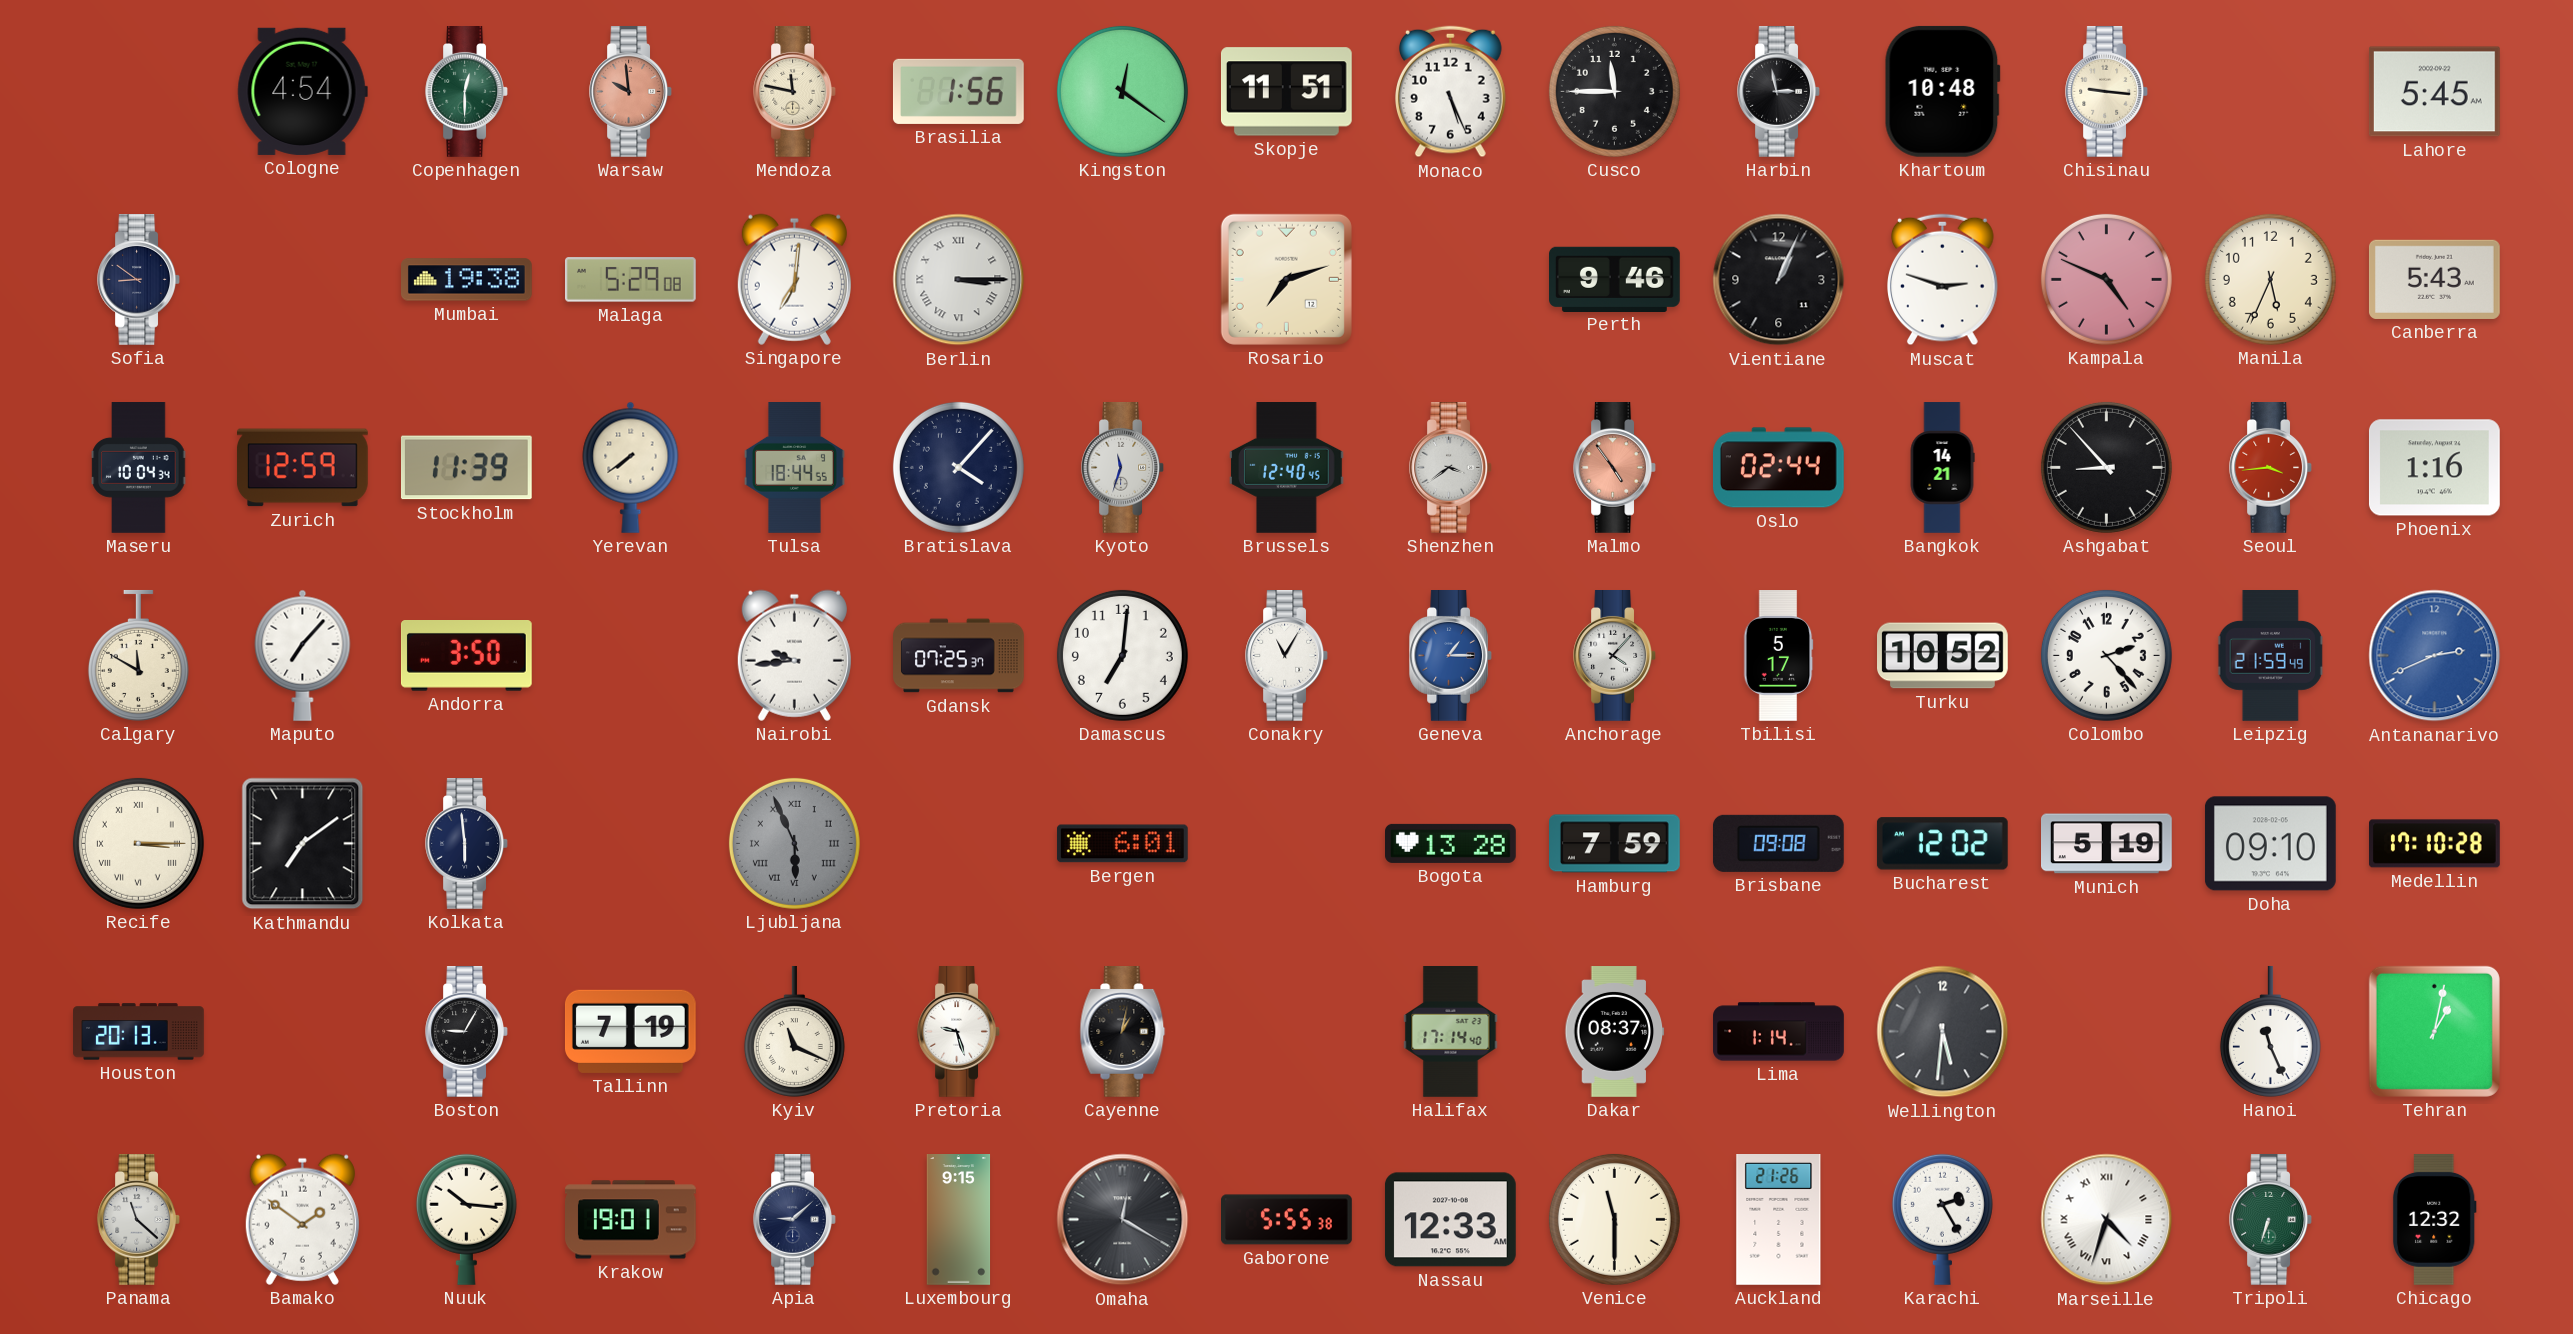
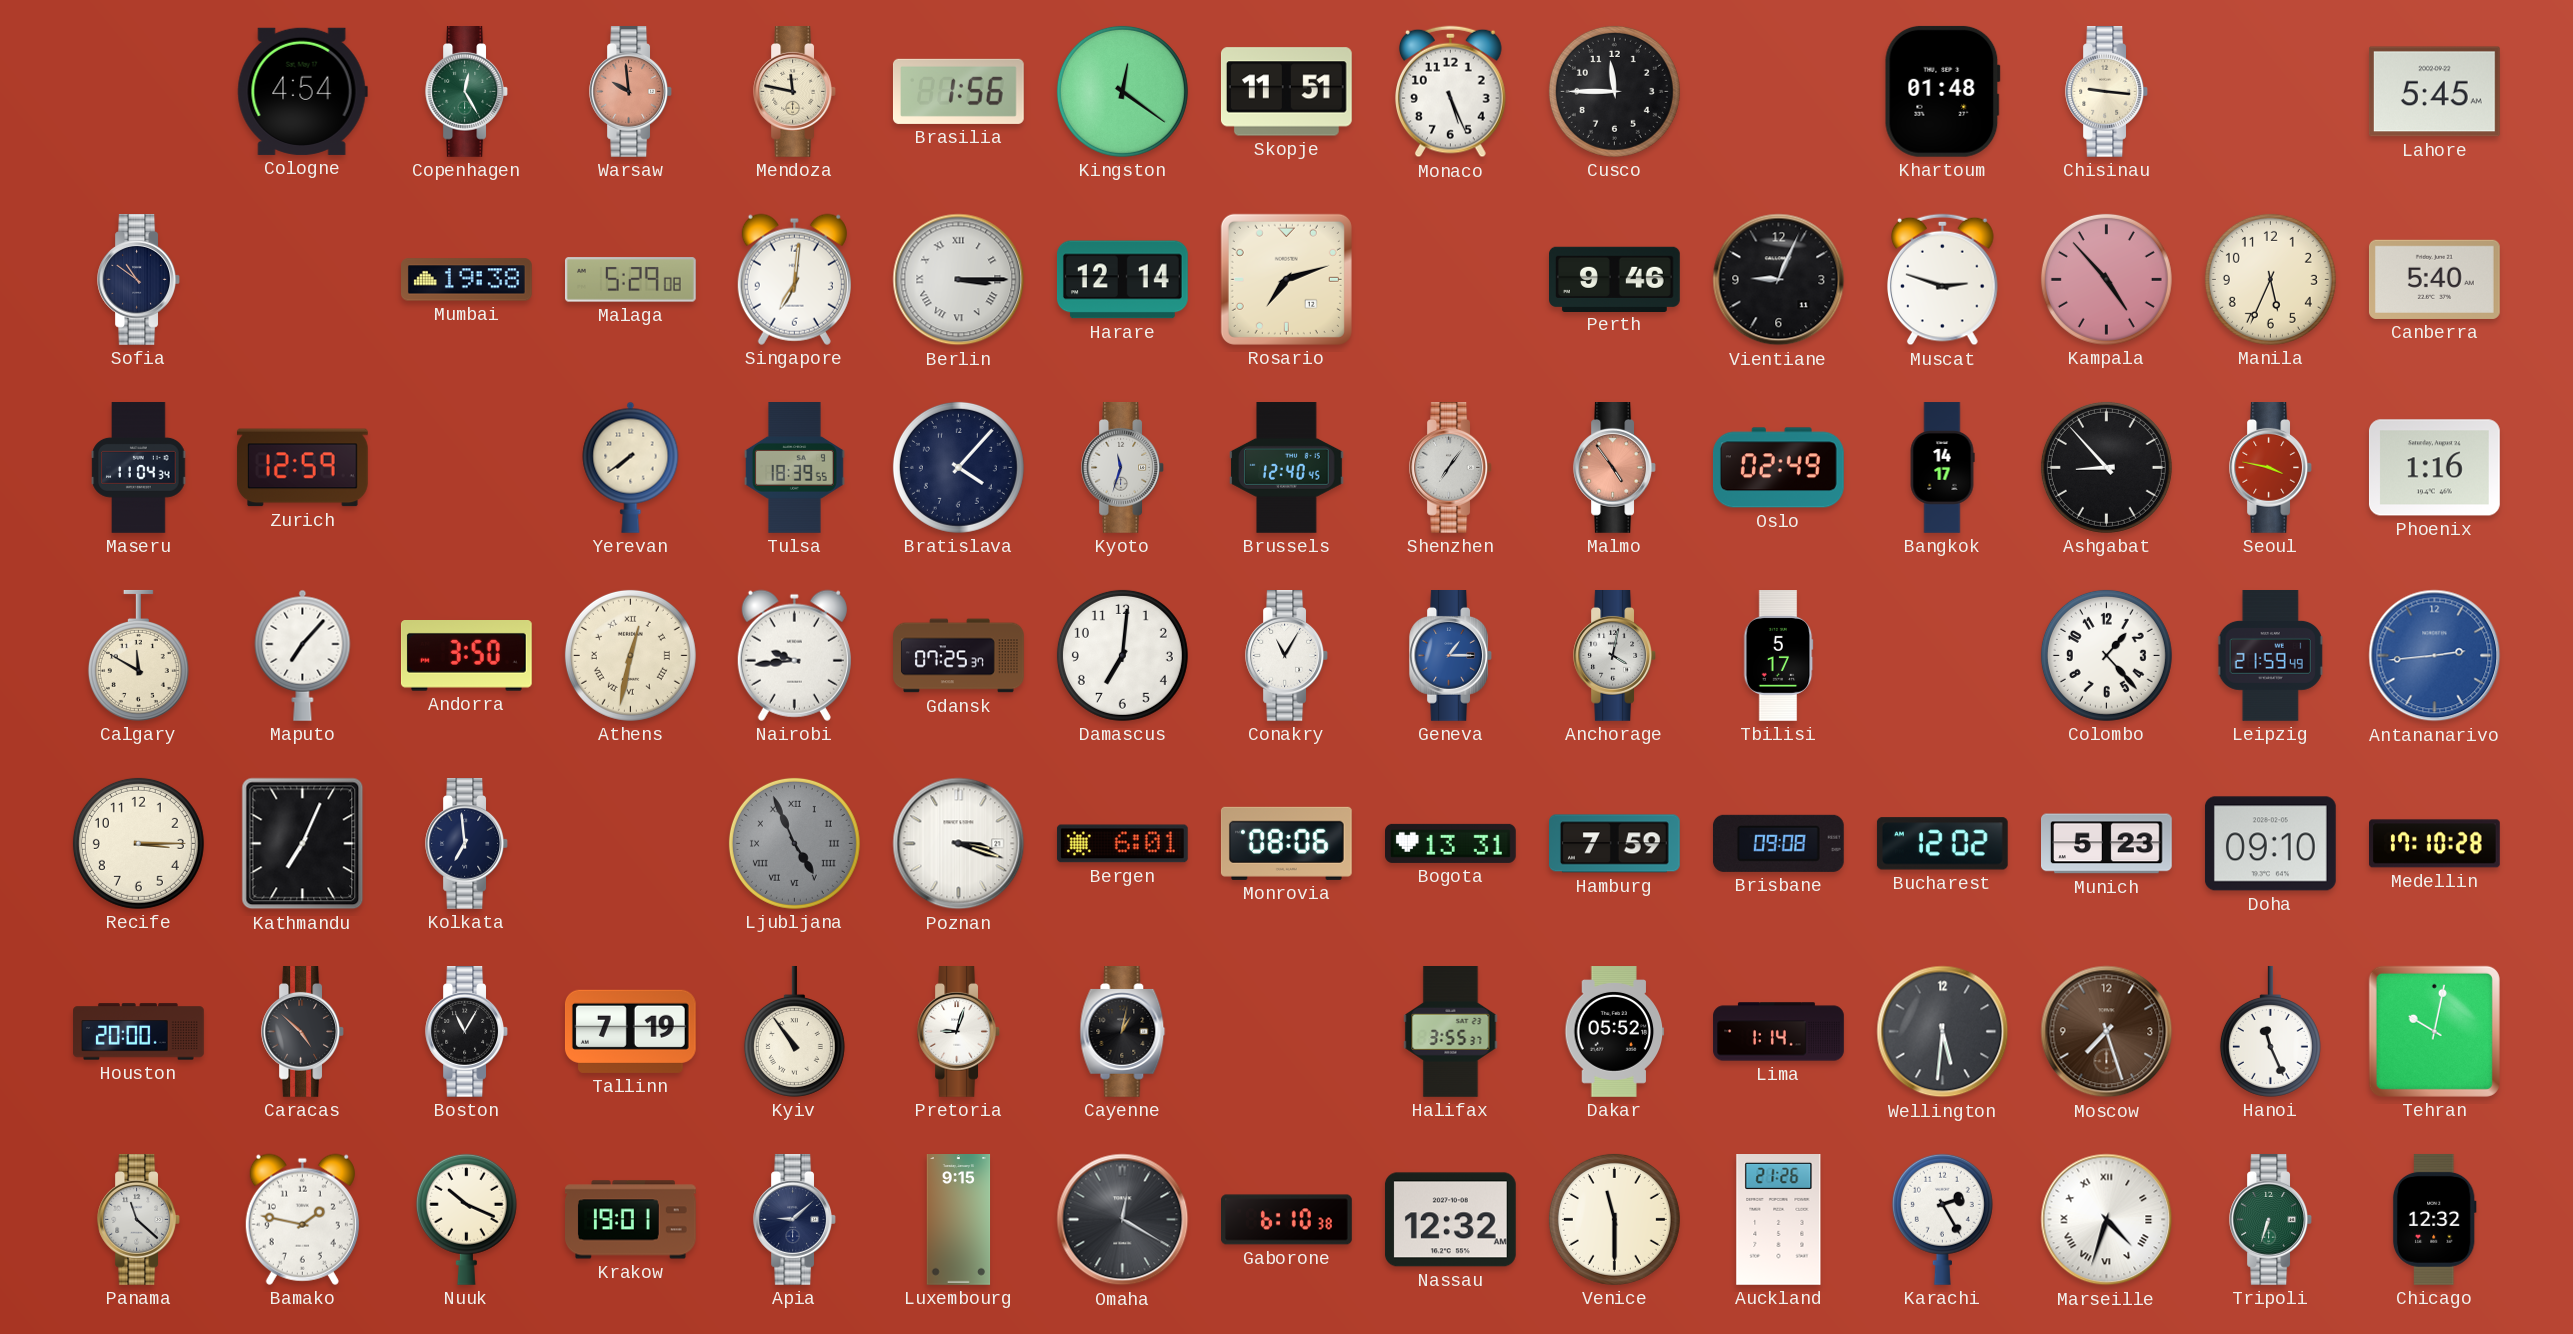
Copenhagen: 12:30 -> 12:25 (466, 92)
Harbin: 2:58 -> none (1778, 92)
Khartoum: 10:48 -> 01:48 (1942, 91)
Sofia: 8:51 -> 10:51 (138, 280)
Harare: none -> 12:14 (1122, 280)
Vientiane: 1:04 -> 9:04 (1779, 280)
Kampala: 4:49 -> 4:53 (2106, 279)
Canberra: 5:43 -> 5:40 (2434, 279)
Maseru: 10:04 -> 11:04 (139, 468)
Stockholm: 11:39 -> none (466, 468)
Tulsa: 18:44 -> 18:39 (794, 468)
Shenzhen: 3:39 -> 7:06 (1450, 468)
Oslo: 02:44 -> 02:49 (1778, 468)
Bangkok: 14:21 -> 14:17 (1942, 468)
Seoul: 3:44 -> 3:47 (2270, 468)
Athens: none -> 12:32 (630, 655)
Anchorage: 4:07 -> 4:02 (1614, 656)
Turku: 10:52 -> none (1943, 656)
Colombo: 2:23 -> 1:23 (2106, 655)
Antananarivo: 2:41 -> 2:44 (2435, 656)
Recife numerals: Roman -> Arabic (138, 843)
Kathmandu: 7:09 -> 7:04 (303, 844)
Kolkata: 5:59 -> 6:59 (466, 844)
Ljubljana: 5:56 -> 4:56 (794, 843)
Poznan: none -> 3:18 (959, 844)
Monrovia: none -> 08:06 (1286, 843)
Bogota: 13:28 -> 13:31 (1451, 843)
Munich: 5:19 -> 5:23 (2107, 844)
Houston: 20:13 -> 20:00 (139, 1032)
Caracas: none -> 4:52 (302, 1032)
Boston: 9:05 -> 11:05 (466, 1032)
Kyiv: 11:19 -> 10:54 (794, 1032)
Pretoria: 9:27 -> 9:03 (958, 1032)
Halifax: 17:14 -> 3:55 (1451, 1032)
Dakar: 08:37 -> 05:52 (1615, 1032)
Moscow: none -> 7:27 (2107, 1032)
Tehran: 1:02 -> 10:02 (2434, 1031)
Bamako: 1:51 -> 1:47 (302, 1219)
Nuuk: 10:16 -> 10:19 (466, 1219)
Gaborone: 5:55 -> 6:10 (1287, 1220)
Nassau: 12:33 -> 12:32 (1450, 1220)
